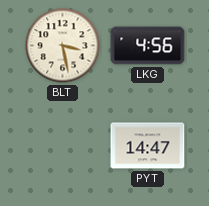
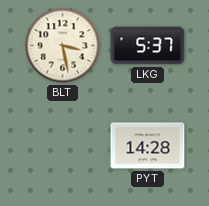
LKG: 4:56 -> 5:37 (148, 46)
PYT: 14:47 -> 14:28 (148, 146)
